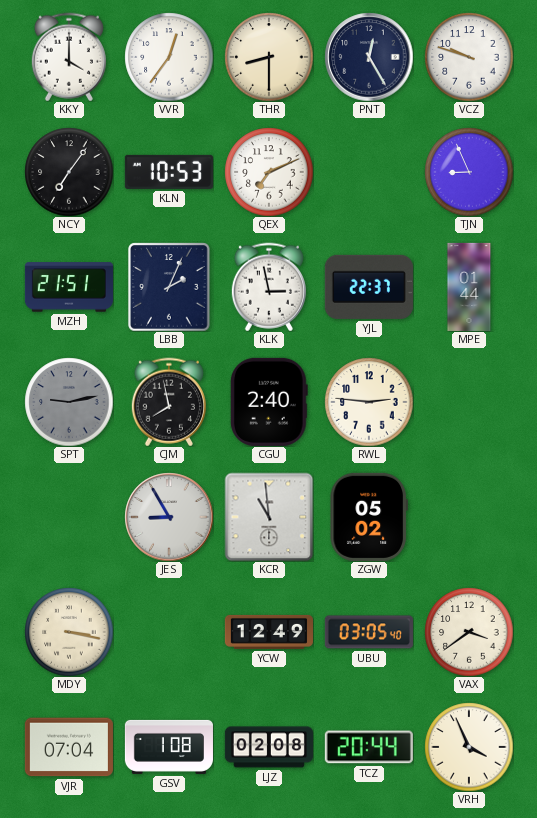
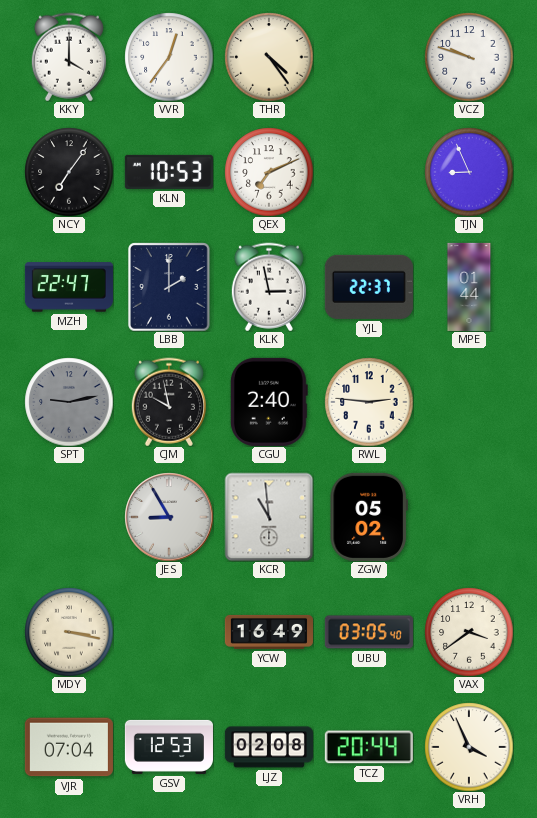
THR: 8:30 -> 4:24 (269, 57)
PNT: 12:25 -> none (369, 57)
MZH: 21:51 -> 22:47 (69, 287)
LBB: 2:04 -> 2:00 (169, 287)
CJM: 7:58 -> 9:58 (169, 402)
YCW: 12:49 -> 16:49 (269, 632)
GSV: 1:08 -> 12:53 (169, 747)
